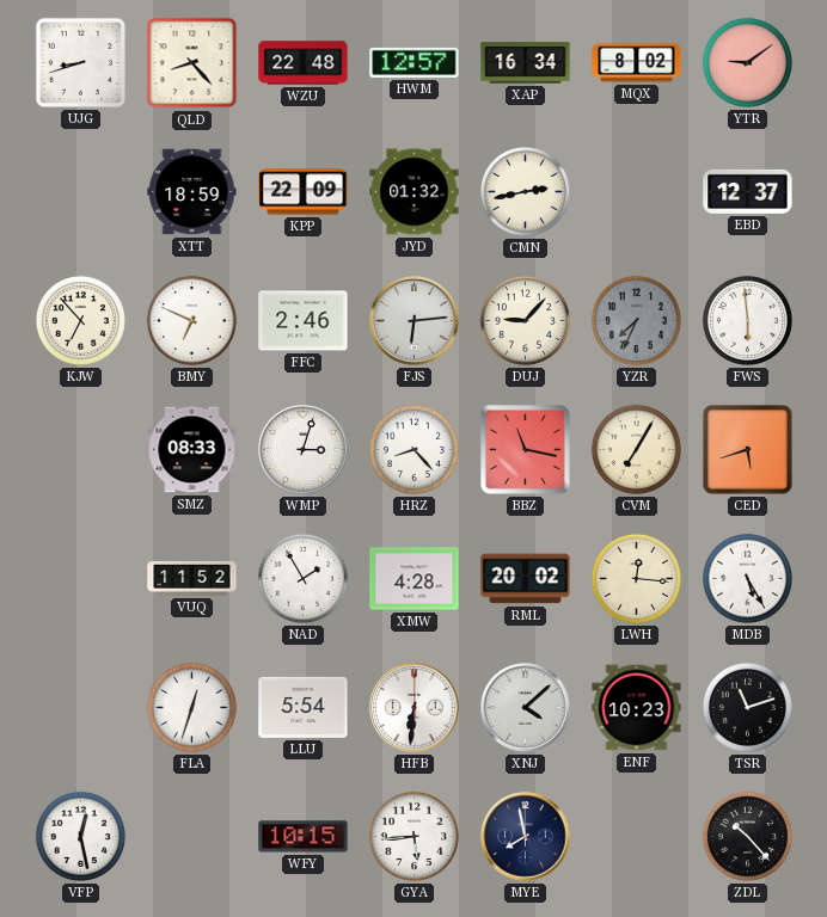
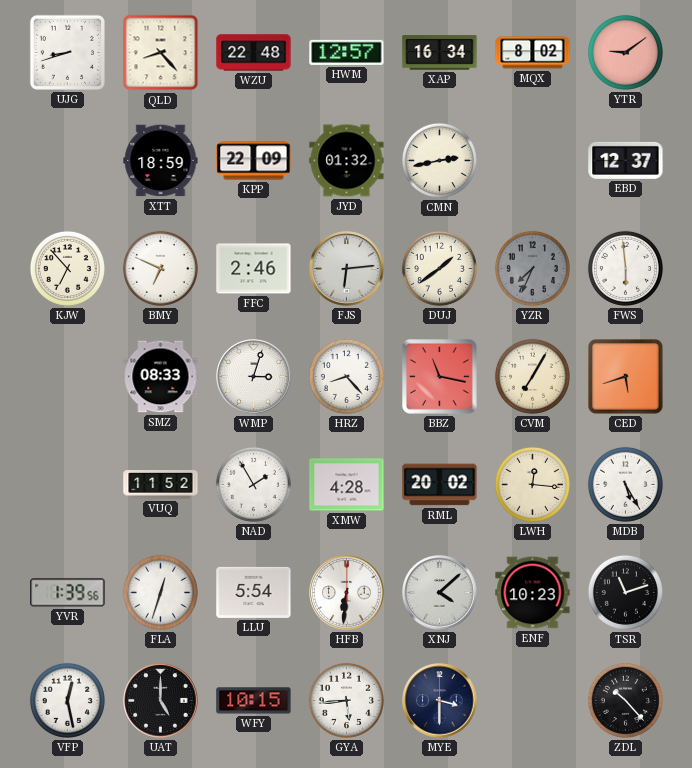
DUJ: 9:07 -> 1:39 (439, 268)
YVR: none -> 1:39 (68, 593)
UAT: none -> 5:00 (161, 701)
MYE: 7:58 -> 3:30 (440, 701)
